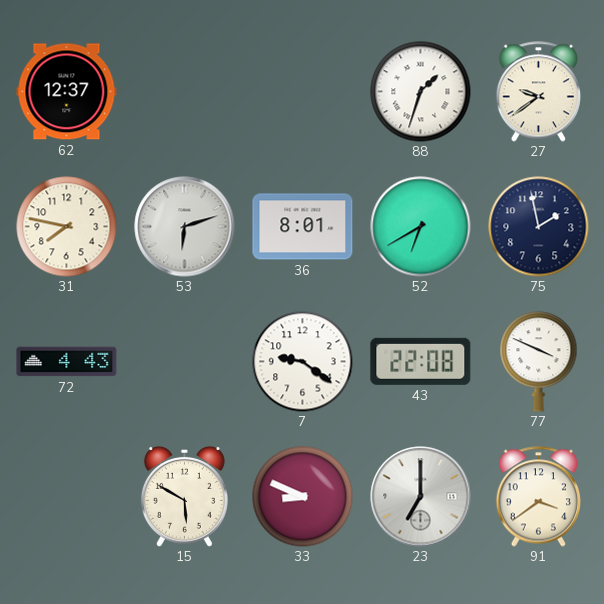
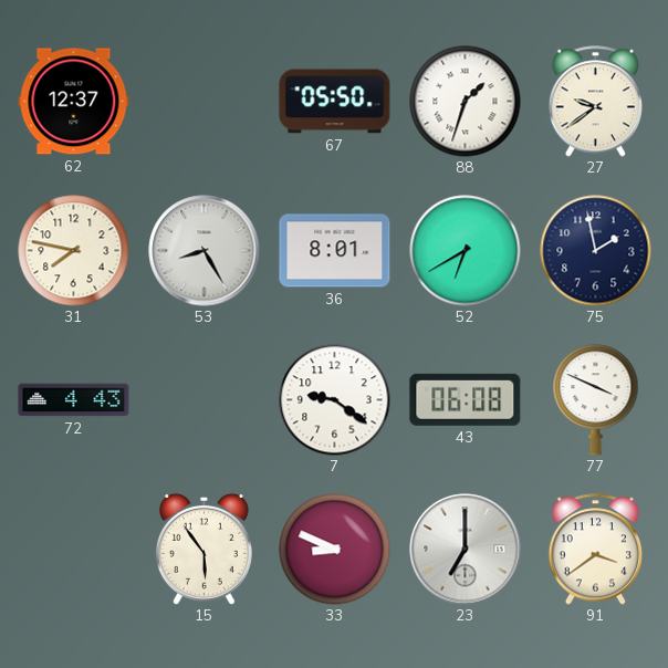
67: none -> 05:50 (335, 102)
53: 6:12 -> 8:25 (205, 251)
43: 22:08 -> 06:08 (466, 399)
15: 5:50 -> 5:54 (203, 549)
